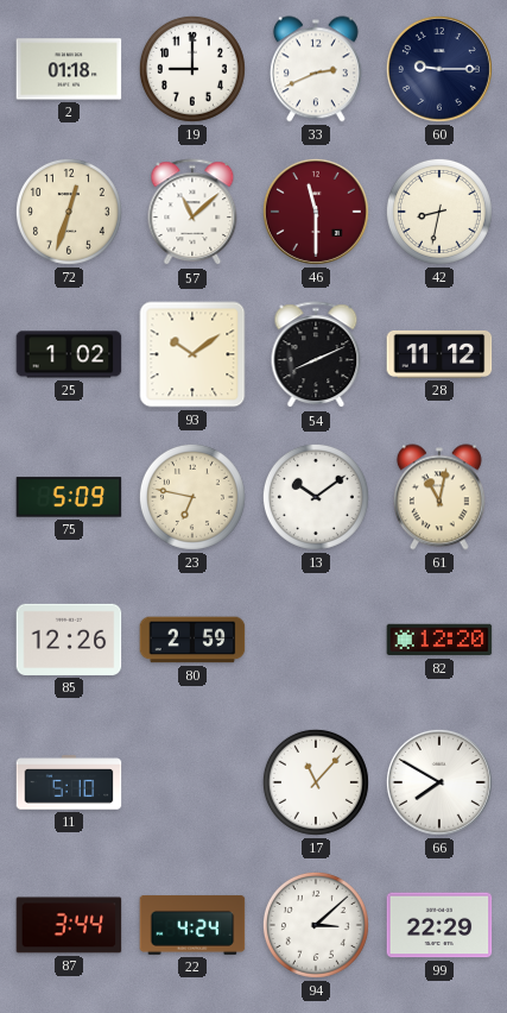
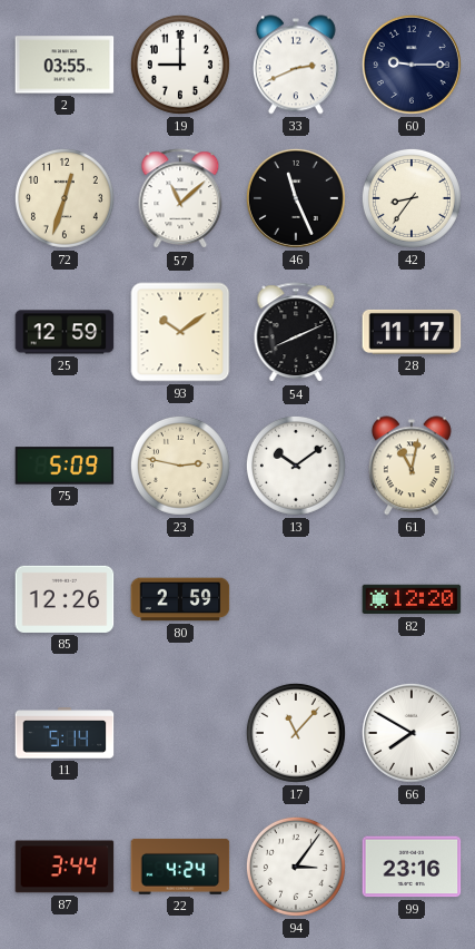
2: 01:18 -> 03:55 (65, 65)
46: 11:30 -> 11:26 (296, 198)
46 dial: burgundy -> black (296, 198)
42: 8:32 -> 8:36 (412, 198)
25: 1:02 -> 12:59 (65, 332)
28: 11:12 -> 11:17 (412, 332)
23: 6:47 -> 2:47 (180, 466)
11: 5:10 -> 5:14 (65, 733)
94: 3:08 -> 3:06 (296, 867)
99: 22:29 -> 23:16 (412, 867)
